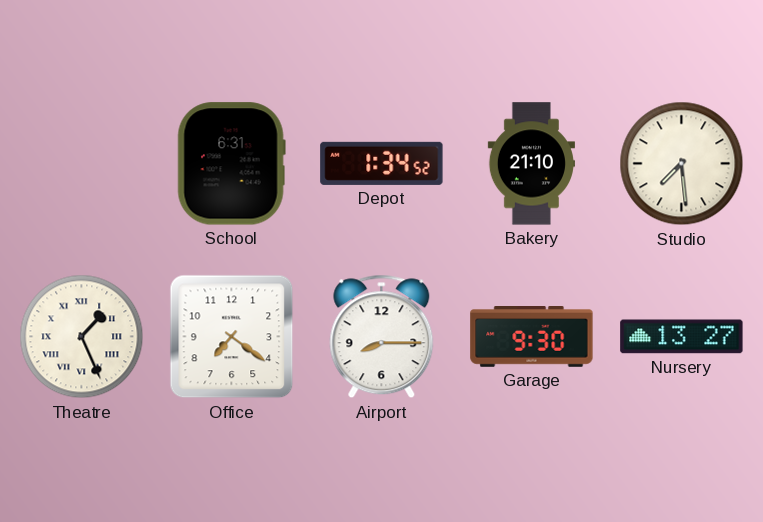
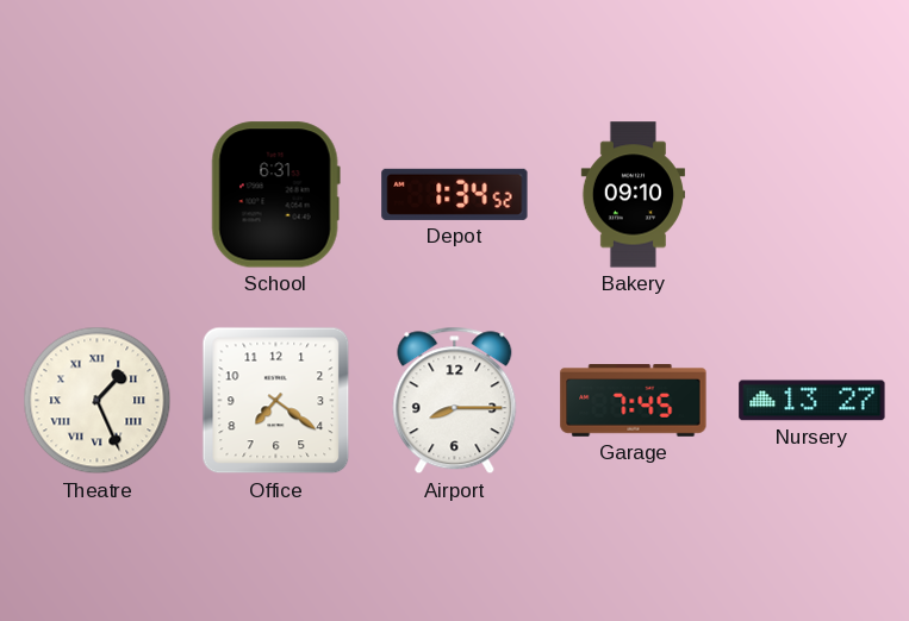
Bakery: 21:10 -> 09:10 (633, 195)
Studio: 7:29 -> none (682, 164)
Garage: 9:30 -> 7:45 (634, 401)
